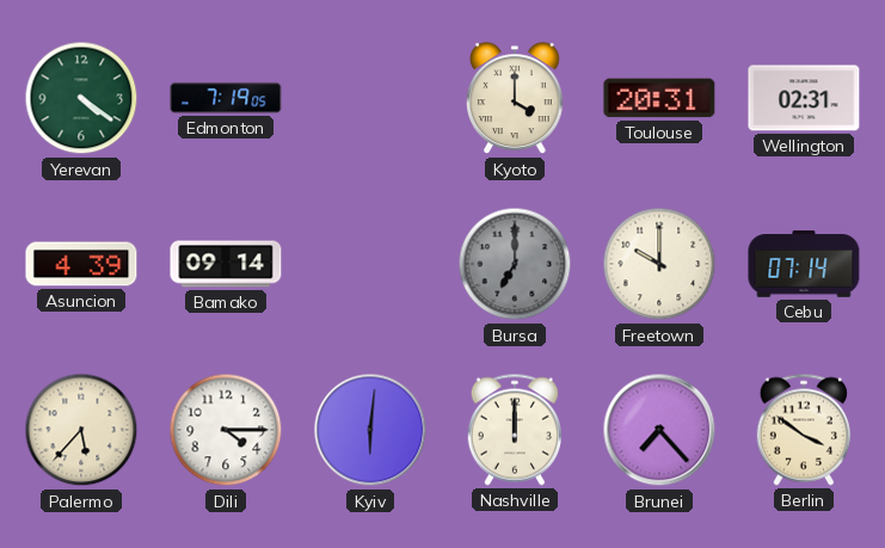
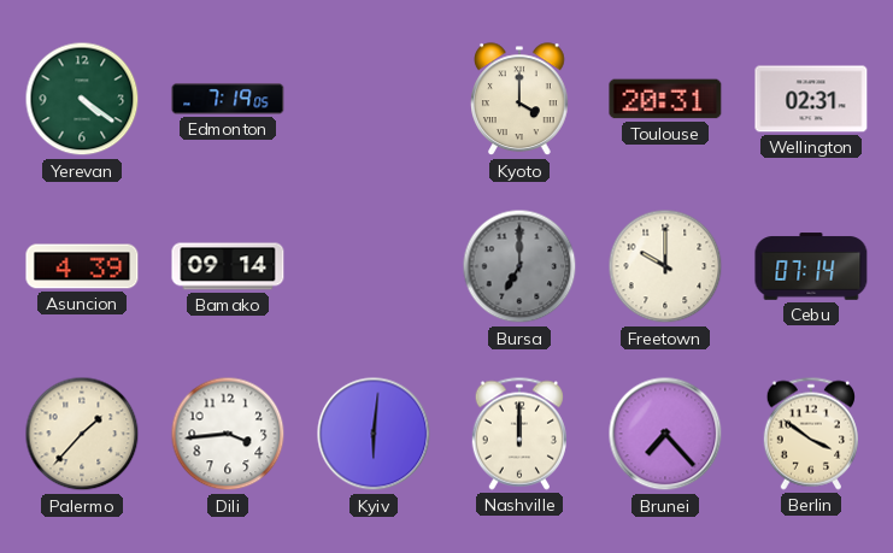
Palermo: 5:37 -> 1:37 (82, 434)
Dili: 4:15 -> 3:44 (228, 434)
